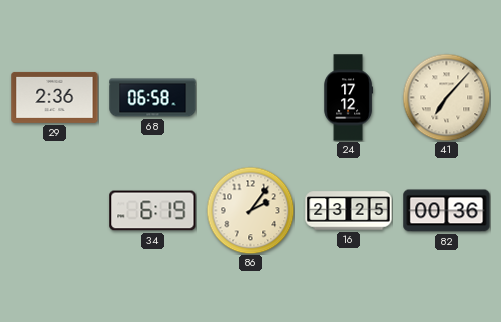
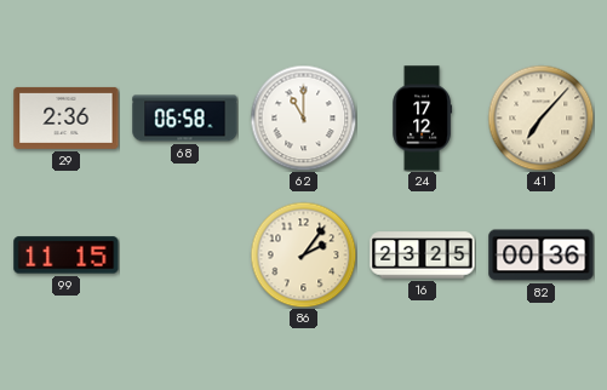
62: none -> 11:00 (303, 117)
99: none -> 11:15 (67, 256)
34: 6:19 -> none (153, 211)
